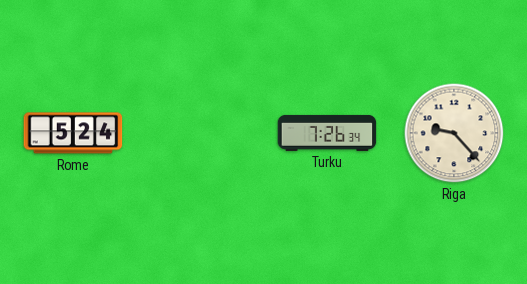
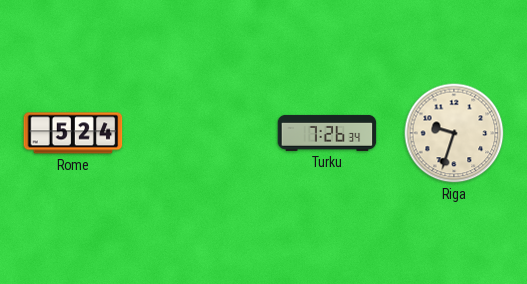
Riga: 9:23 -> 9:33 (454, 133)
